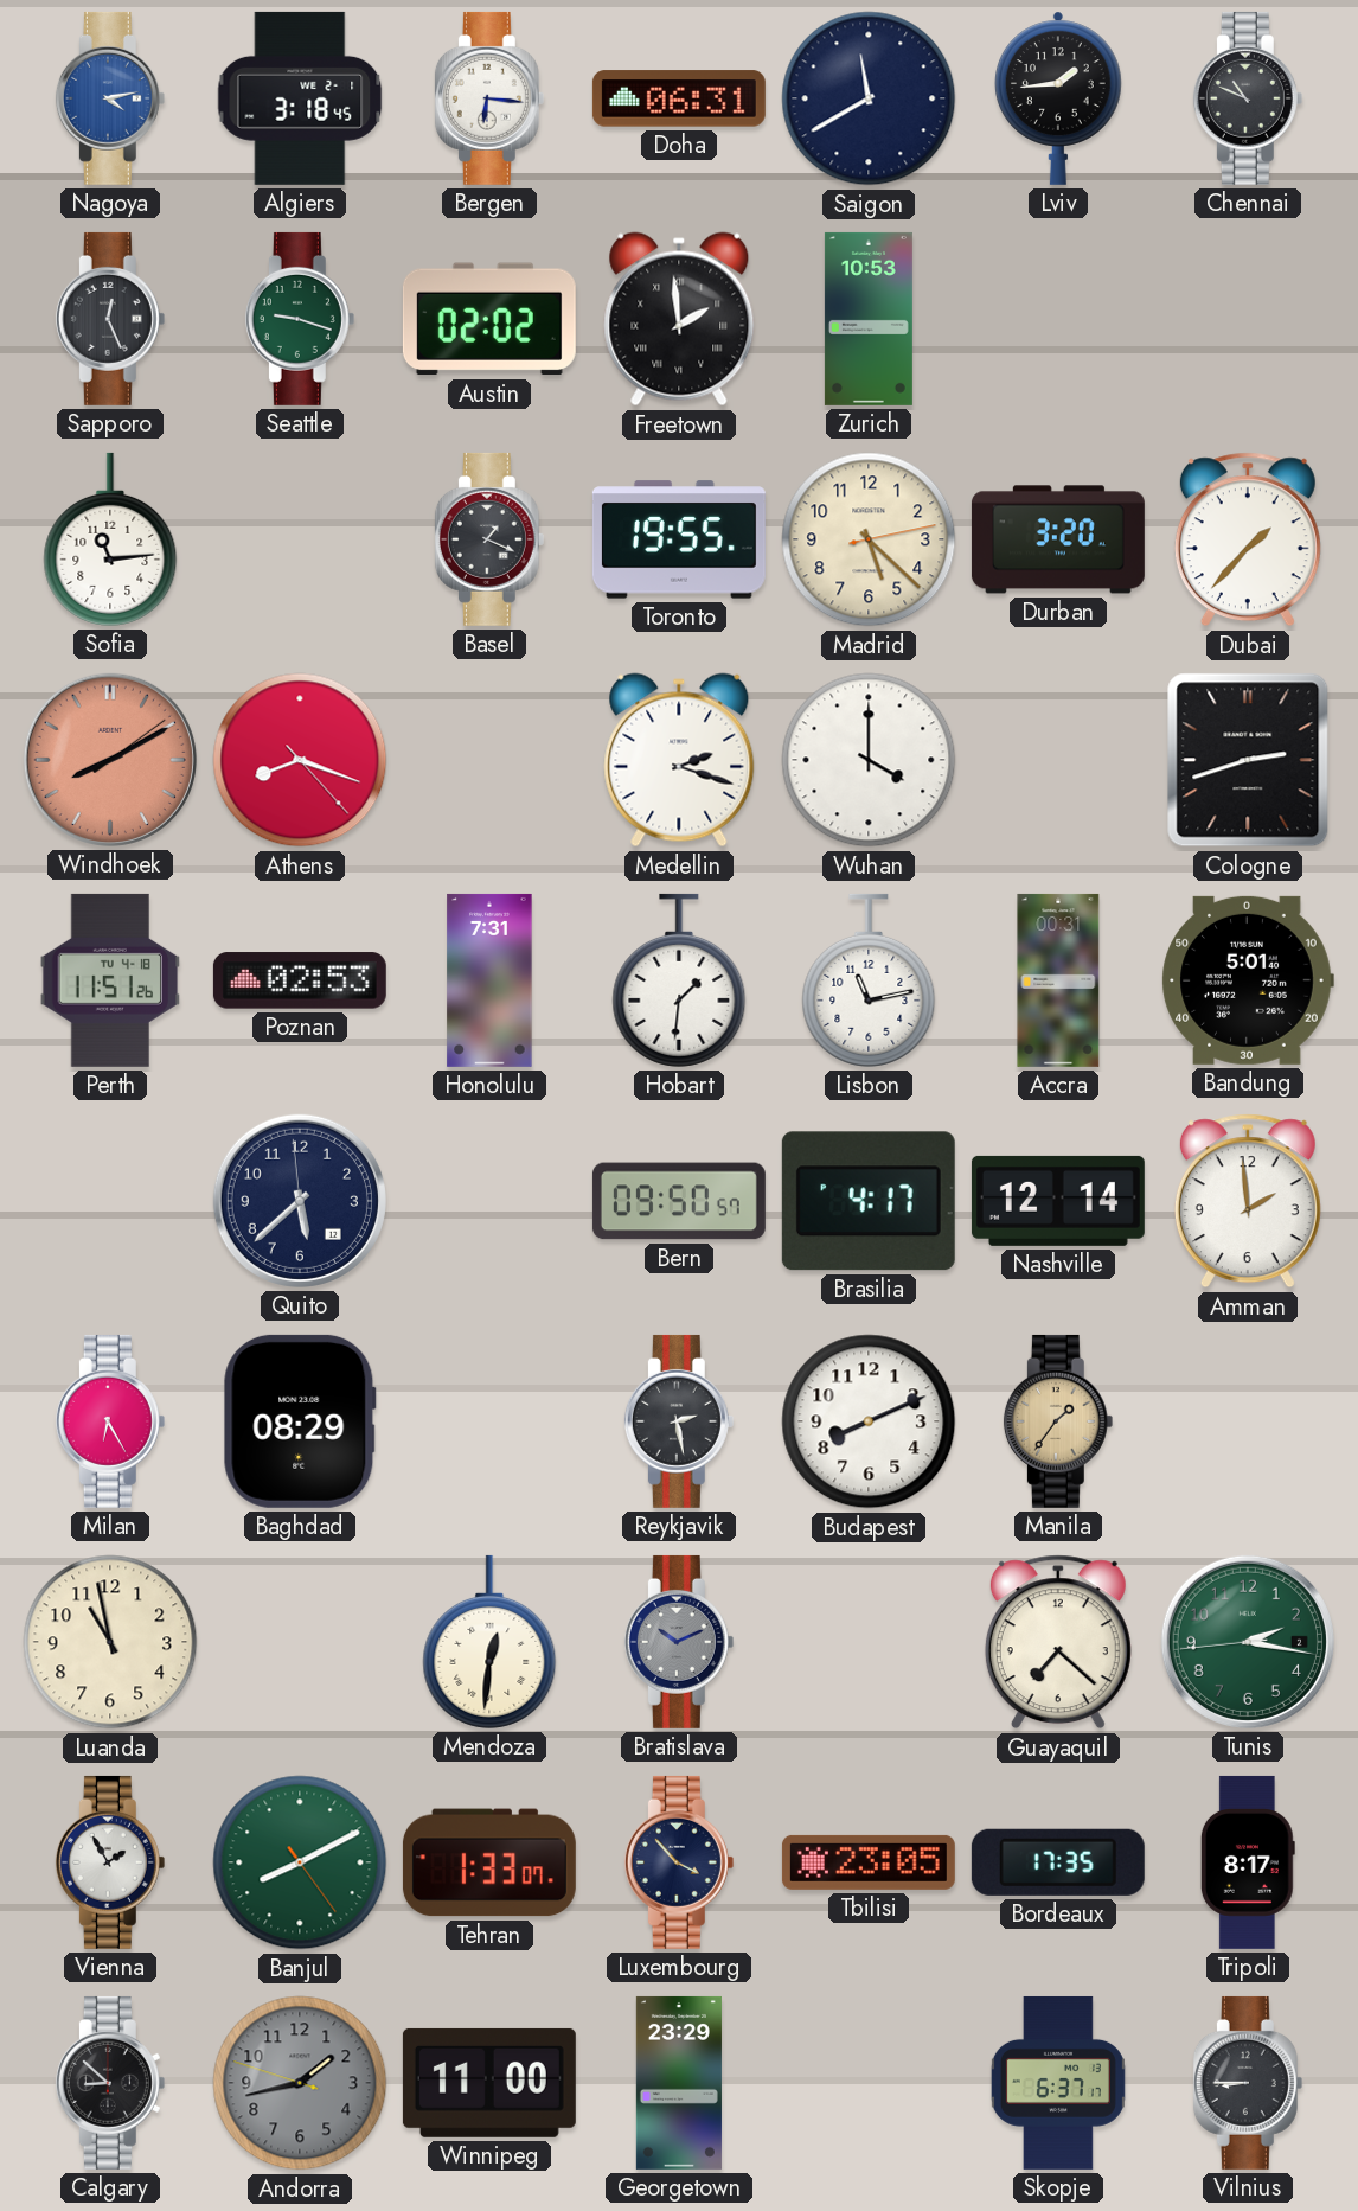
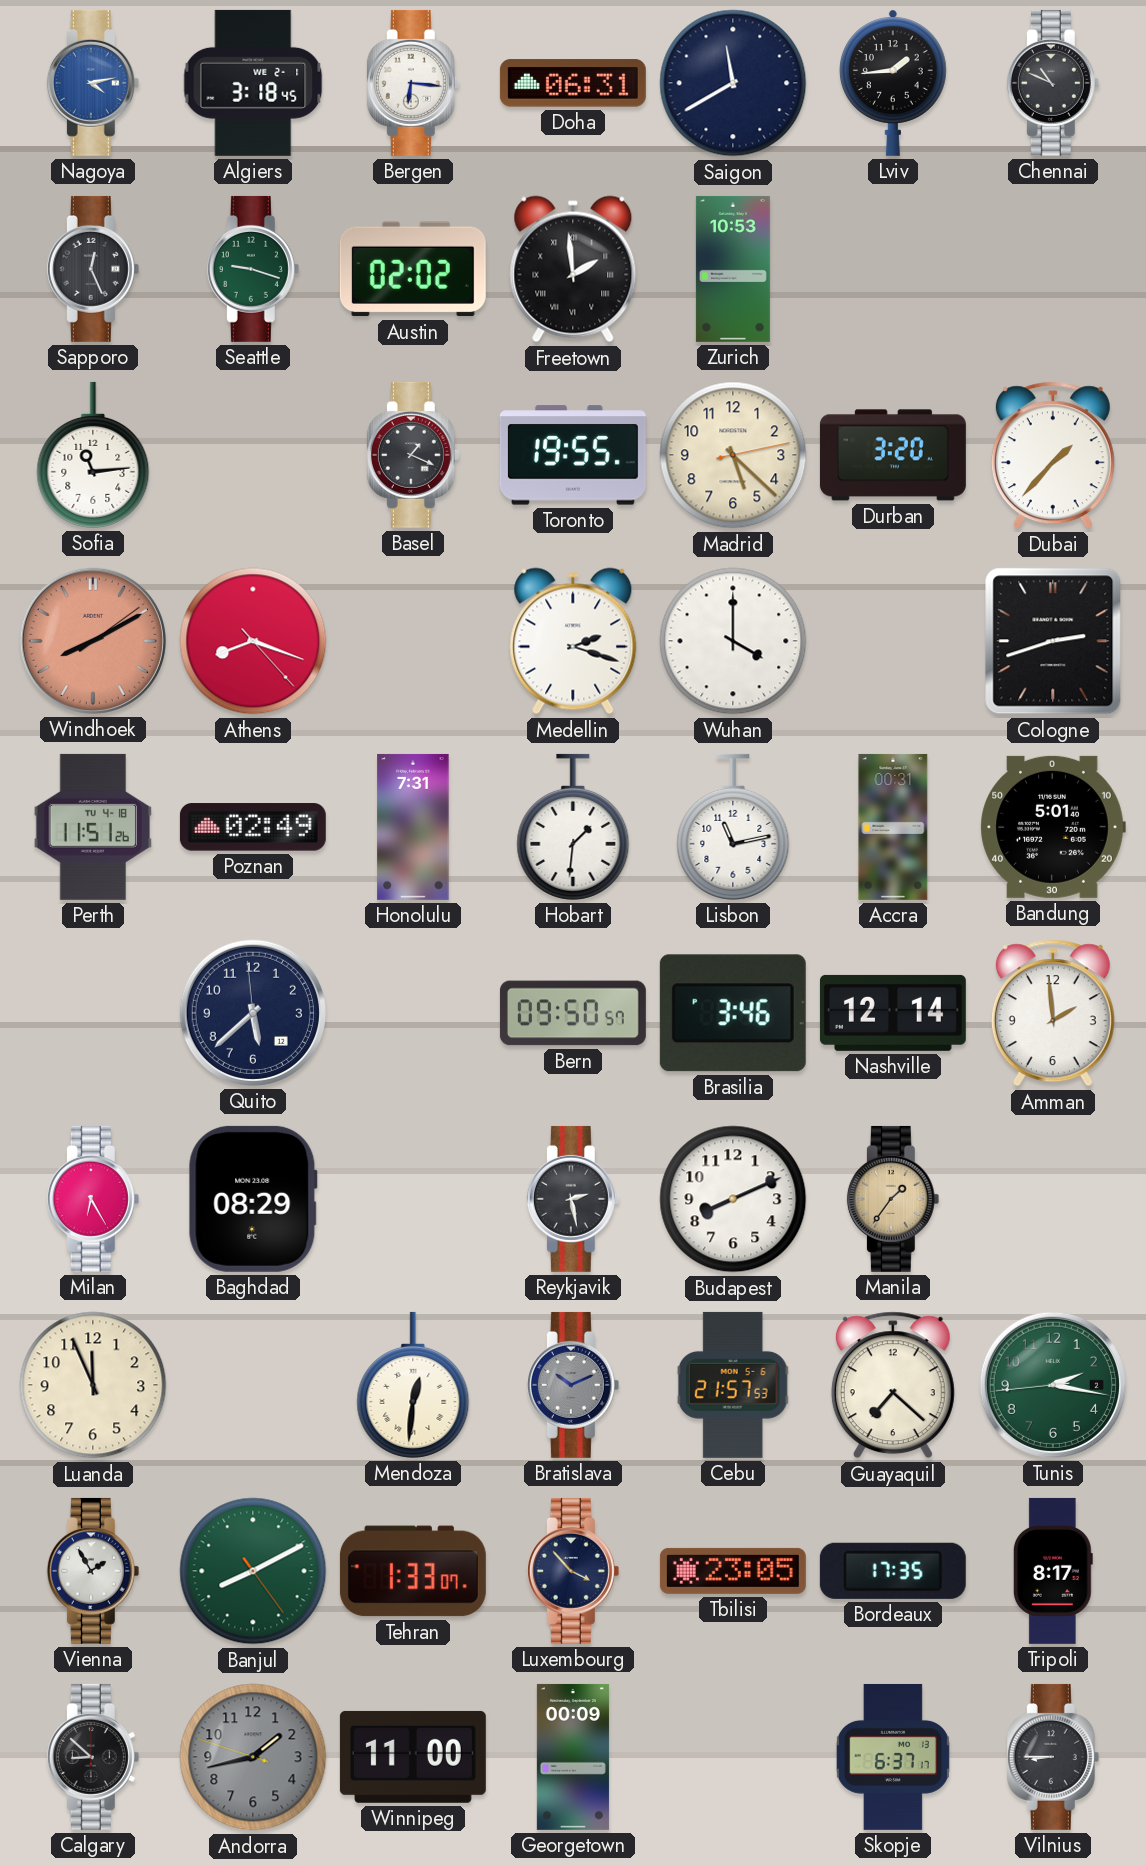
Poznan: 02:53 -> 02:49 (253, 827)
Brasilia: 4:17 -> 3:46 (733, 1013)
Luanda: 10:58 -> 11:56 (93, 1385)
Cebu: none -> 21:57 (733, 1385)
Georgetown: 23:29 -> 00:09 (573, 1757)
